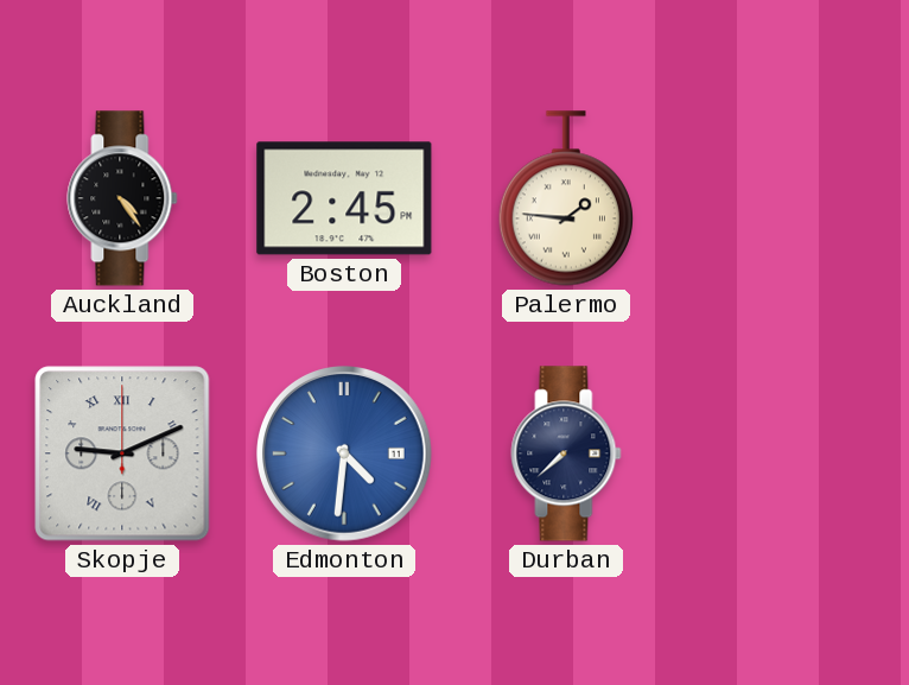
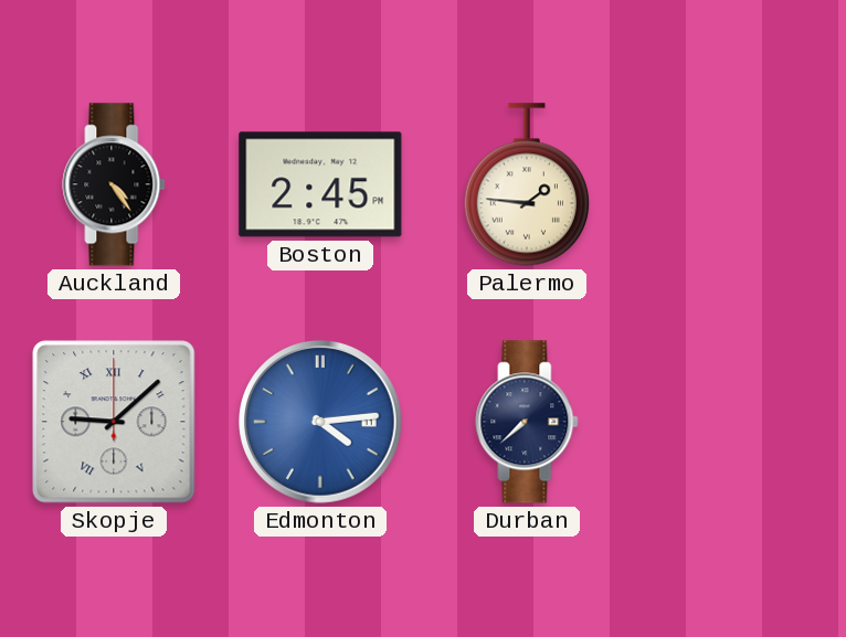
Skopje: 9:11 -> 9:08 (114, 422)
Edmonton: 4:31 -> 4:14 (321, 423)
